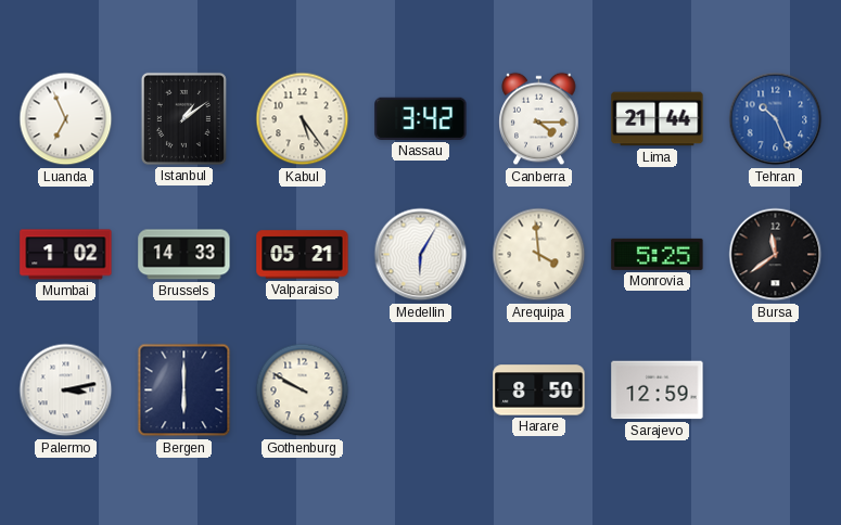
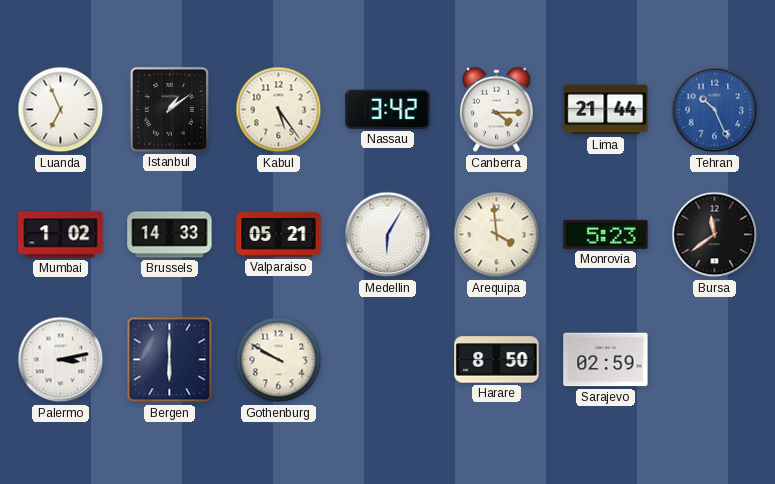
Monrovia: 5:25 -> 5:23 (606, 234)
Sarajevo: 12:59 -> 02:59 (606, 360)
